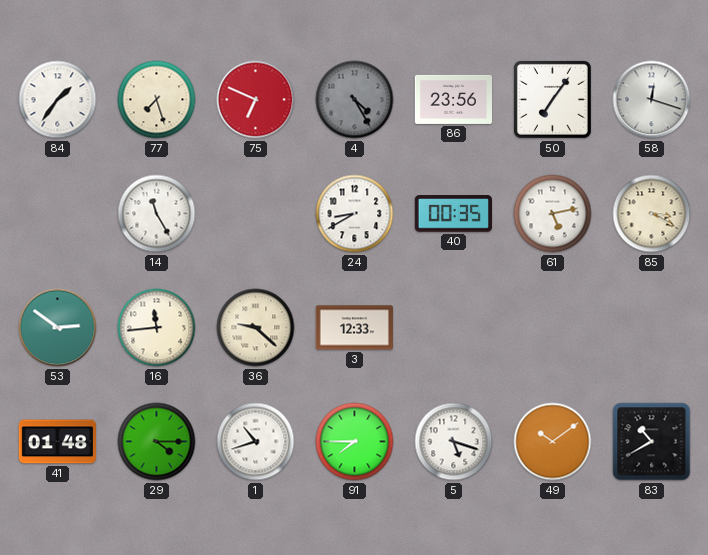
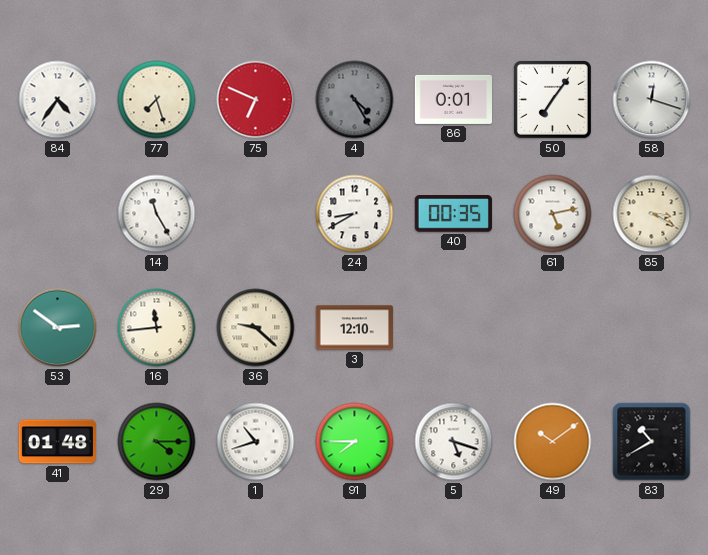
84: 1:36 -> 4:36 (58, 100)
86: 23:56 -> 0:01 (453, 99)
3: 12:33 -> 12:10 (354, 328)
